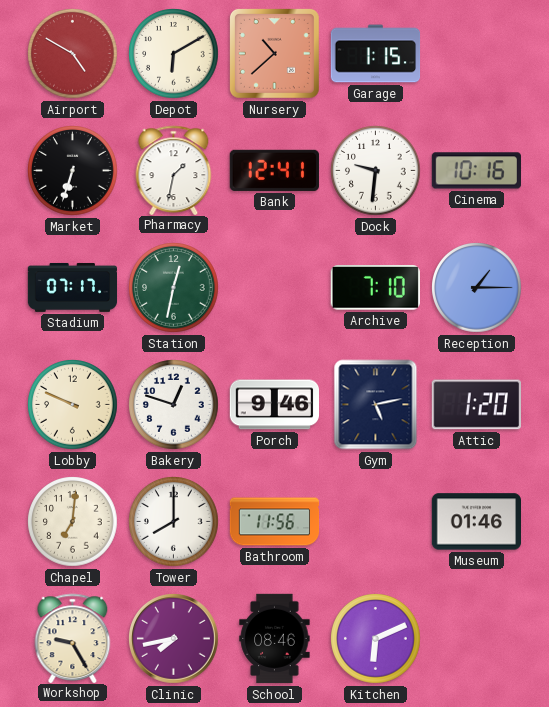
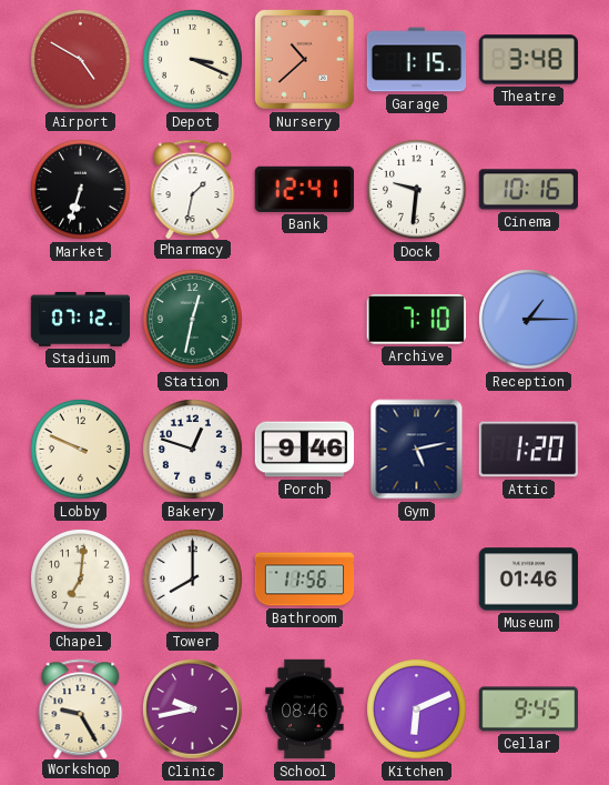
Depot: 6:10 -> 3:19 (193, 60)
Theatre: none -> 3:48 (528, 60)
Stadium: 07:17 -> 07:12 (81, 319)
Clinic: 7:43 -> 9:43 (193, 709)
Cellar: none -> 9:45 (529, 709)
